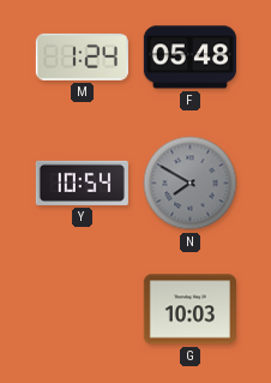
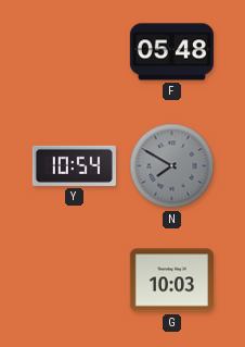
M: 1:24 -> none (82, 56)
